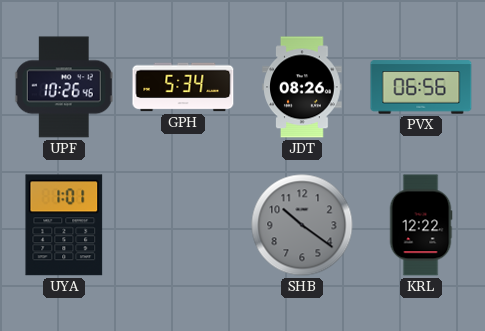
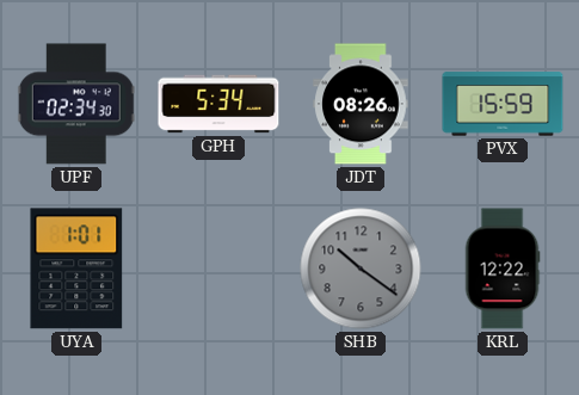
UPF: 10:26 -> 02:34 (76, 104)
PVX: 06:56 -> 15:59 (503, 104)
